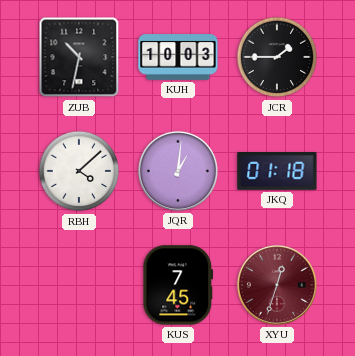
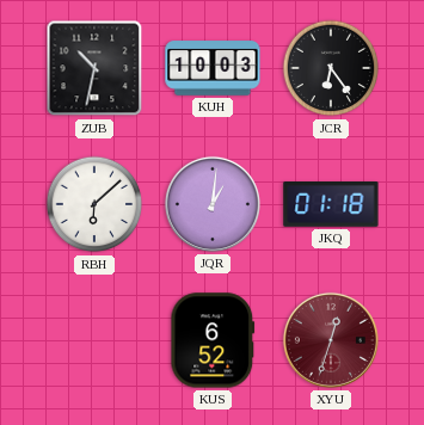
JCR: 1:45 -> 6:24 (331, 68)
RBH: 4:08 -> 6:08 (94, 204)
KUS: 7:45 -> 6:52 (213, 340)
